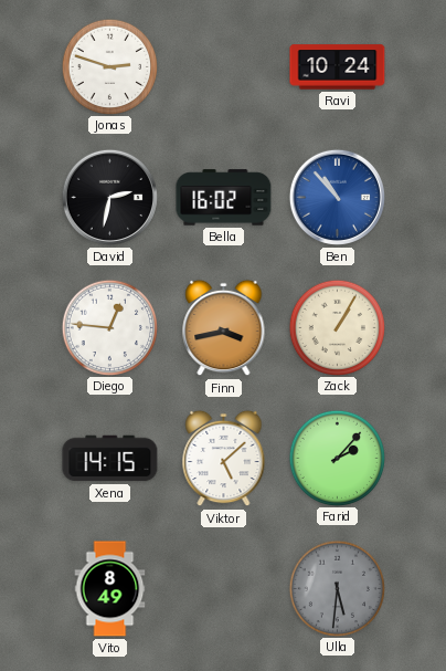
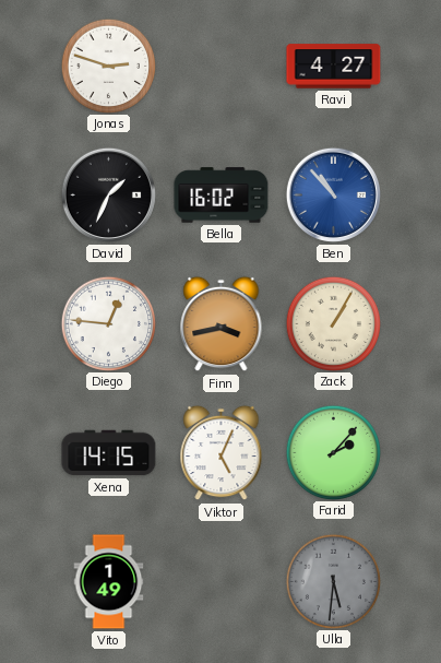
Ravi: 10:24 -> 4:27 (334, 67)
David: 2:32 -> 1:34 (108, 194)
Viktor: 5:08 -> 5:04 (222, 453)
Vito: 8:49 -> 1:49 (109, 582)
